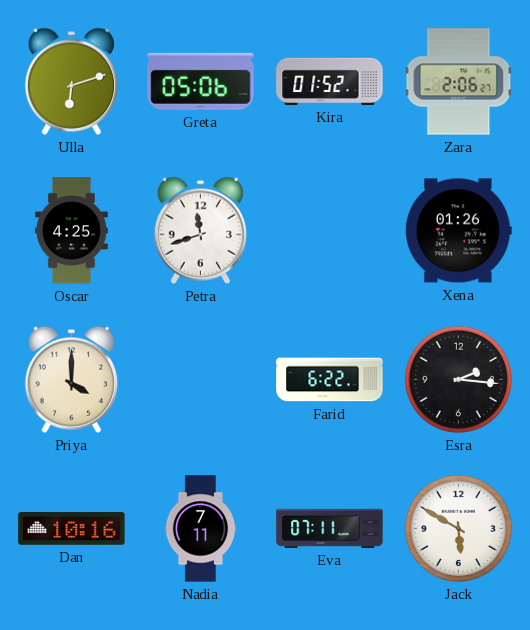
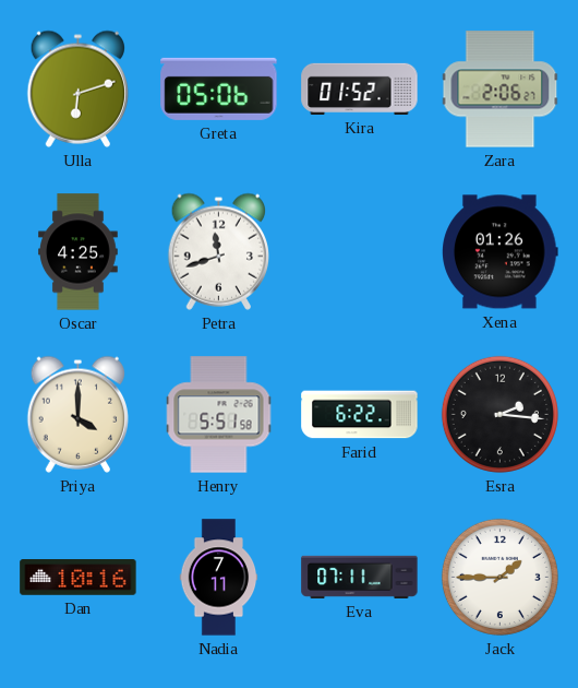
Henry: none -> 5:51 (219, 415)
Jack: 5:50 -> 1:45 (499, 577)
